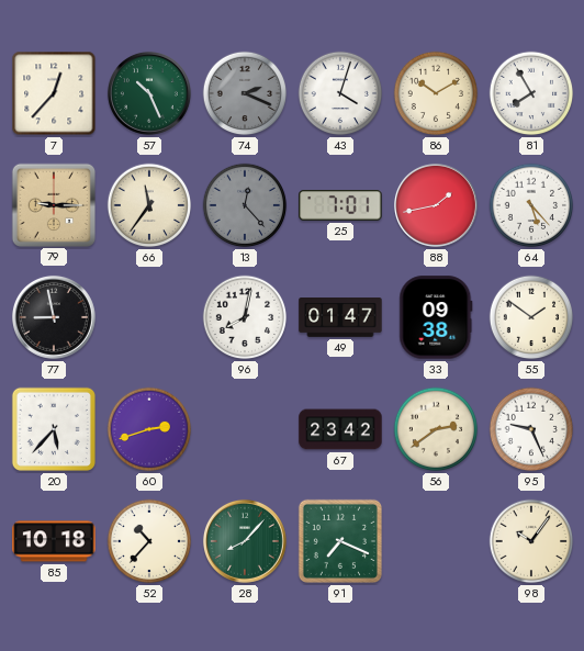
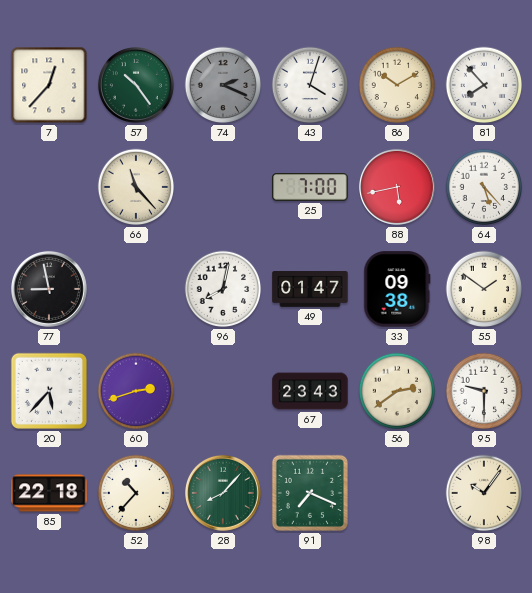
57: 10:26 -> 10:24 (136, 85)
81: 7:55 -> 7:53 (484, 85)
79: 9:15 -> none (53, 204)
66: 11:36 -> 11:23 (136, 187)
13: 12:23 -> none (245, 205)
25: 7:01 -> 7:00 (310, 187)
88: 1:43 -> 5:43 (397, 187)
67: 23:42 -> 23:43 (310, 391)
95: 9:26 -> 9:30 (484, 391)
85: 10:18 -> 22:18 (49, 493)
